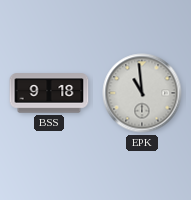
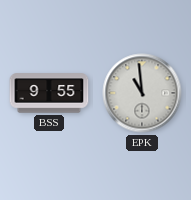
BSS: 9:18 -> 9:55 (49, 93)
